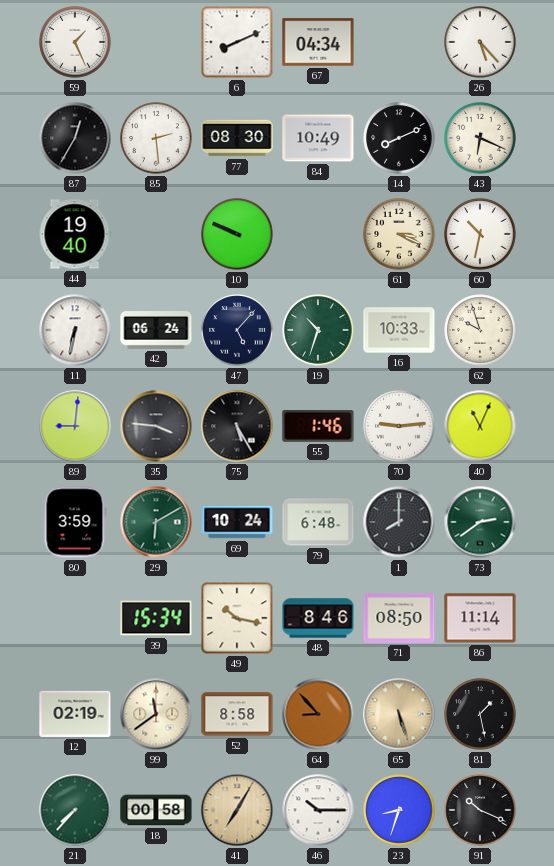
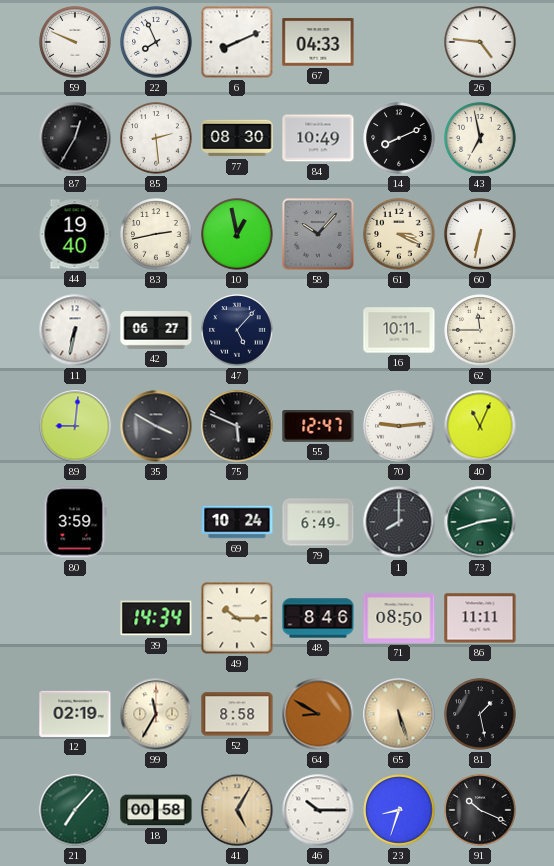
59: 1:26 -> 9:49 (75, 42)
22: none -> 7:56 (156, 42)
67: 04:34 -> 04:33 (318, 42)
26: 5:23 -> 4:46 (480, 42)
43: 6:19 -> 6:58 (480, 138)
83: none -> 2:43 (156, 234)
10: 9:49 -> 12:58 (237, 234)
58: none -> 10:07 (318, 234)
60: 10:32 -> 6:32 (480, 234)
42: 06:24 -> 06:27 (156, 331)
19: 10:33 -> none (318, 330)
16: 10:33 -> 10:11 (399, 330)
62: 9:57 -> 11:45 (480, 330)
35: 3:46 -> 3:50 (156, 426)
75: 5:25 -> 5:49 (237, 426)
55: 1:46 -> 12:47 (318, 427)
29: 6:10 -> none (156, 522)
79: 6:48 -> 6:49 (318, 522)
73: 2:39 -> 2:42 (480, 522)
39: 15:34 -> 14:34 (156, 618)
49: 10:17 -> 10:15 (237, 618)
86: 11:14 -> 11:11 (480, 618)
99: 11:39 -> 11:35 (156, 714)
64: 8:53 -> 8:50 (318, 714)
21: 7:37 -> 7:07 (75, 810)
41: 7:05 -> 5:05 (237, 810)
